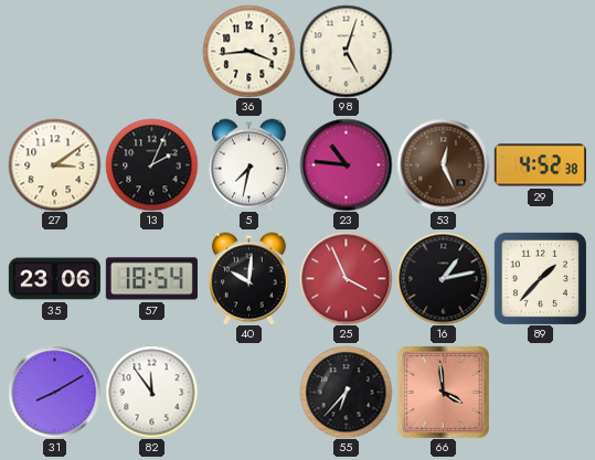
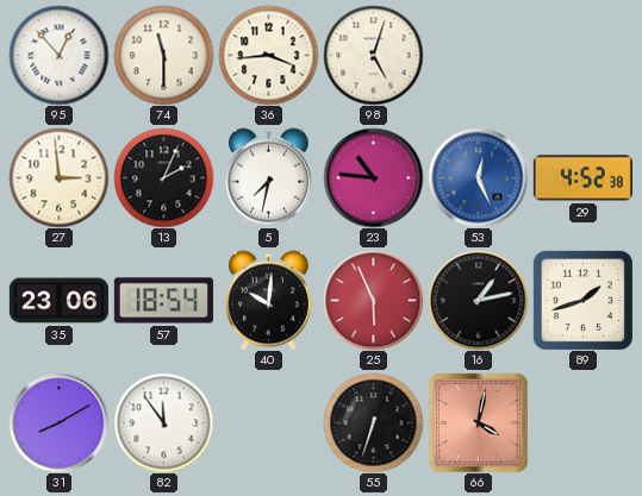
95: none -> 12:53 (58, 55)
74: none -> 11:30 (163, 55)
27: 3:09 -> 2:59 (58, 177)
53 dial: brown -> blue (478, 177)
25: 3:56 -> 5:56 (373, 300)
89: 1:37 -> 1:42 (582, 300)
55: 6:37 -> 6:33 (373, 422)
66: 3:59 -> 4:02 (478, 422)
